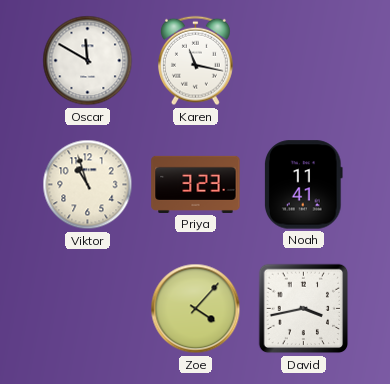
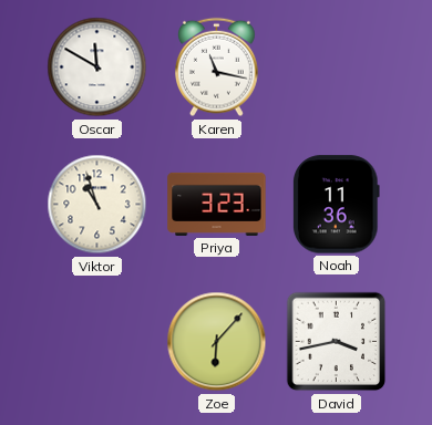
Noah: 11:41 -> 11:36 (336, 205)
Zoe: 4:07 -> 6:07 (217, 342)
